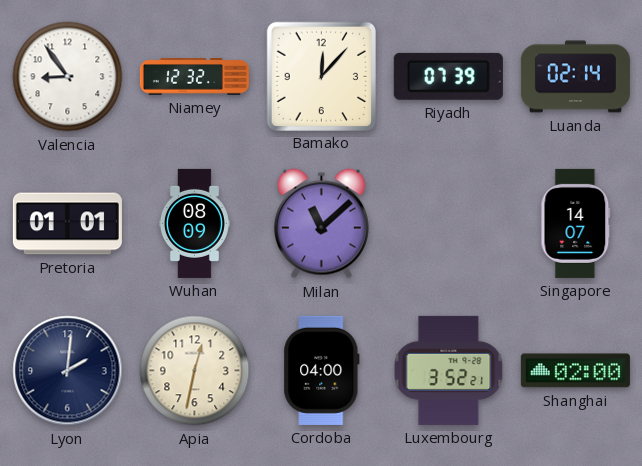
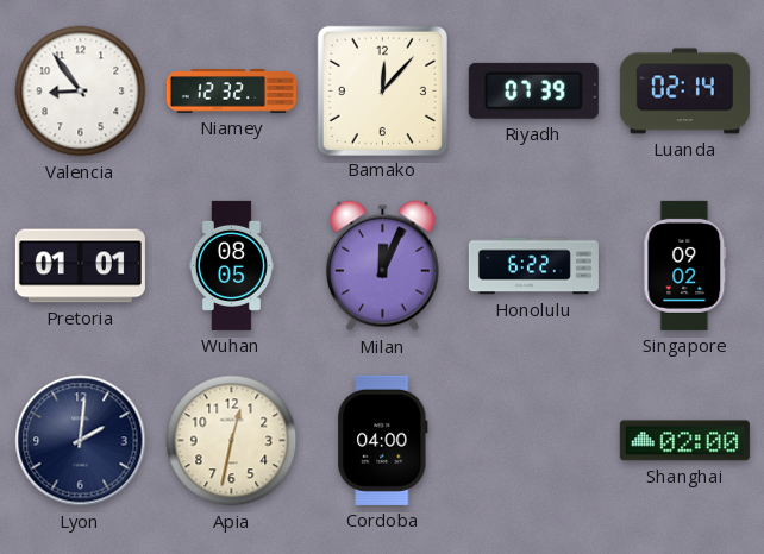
Wuhan: 08:09 -> 08:05 (231, 265)
Milan: 11:08 -> 12:04 (382, 266)
Honolulu: none -> 6:22 (533, 266)
Singapore: 14:07 -> 09:02 (685, 265)
Luxembourg: 3:52 -> none (449, 370)
